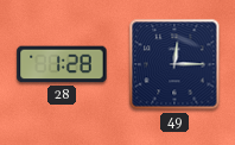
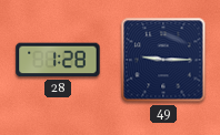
49: 12:15 -> 9:15 (163, 60)
